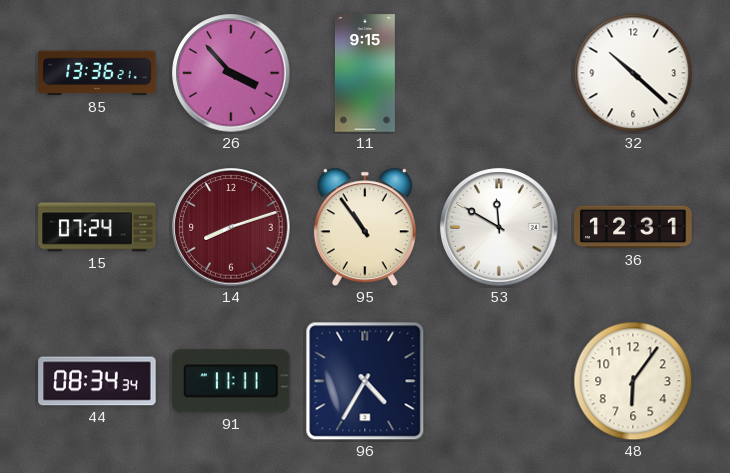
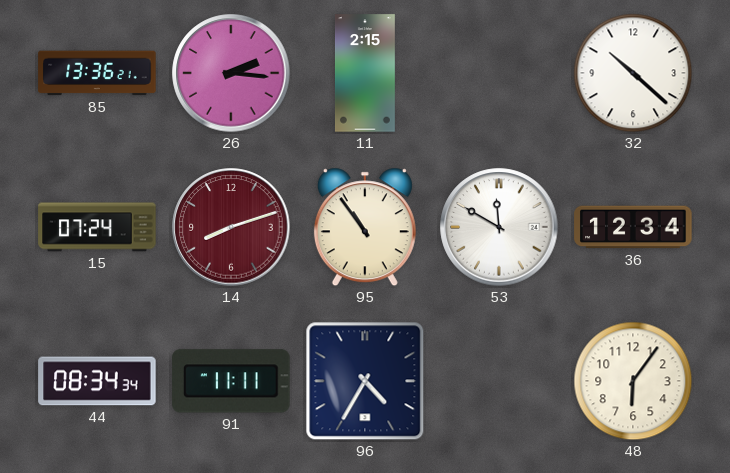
26: 3:53 -> 2:16 (231, 73)
11: 9:15 -> 2:15 (365, 73)
36: 12:31 -> 12:34 (633, 227)
